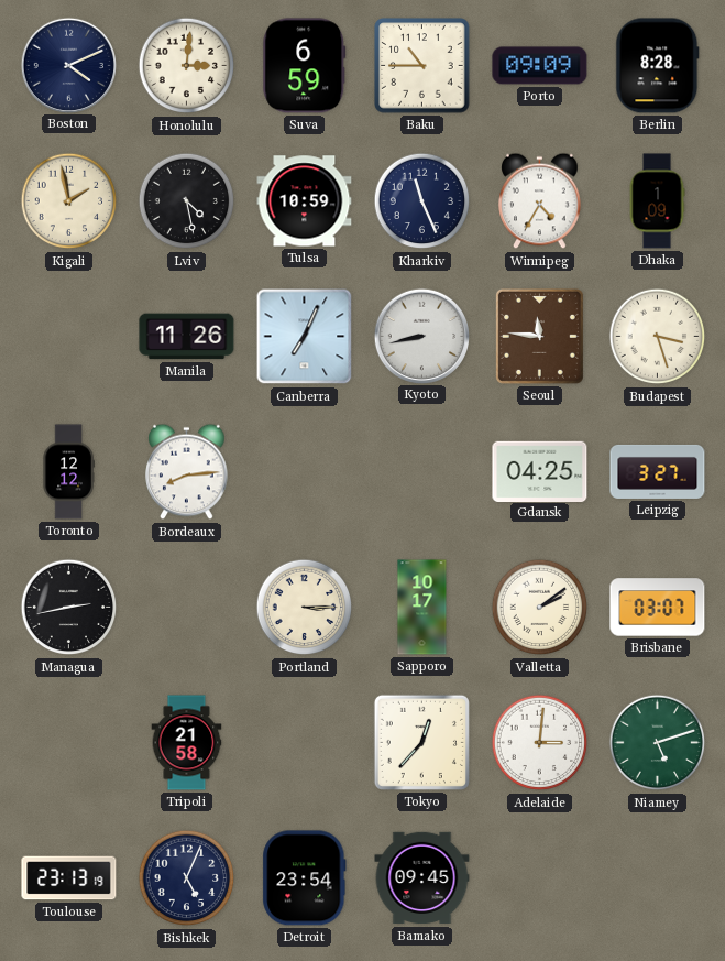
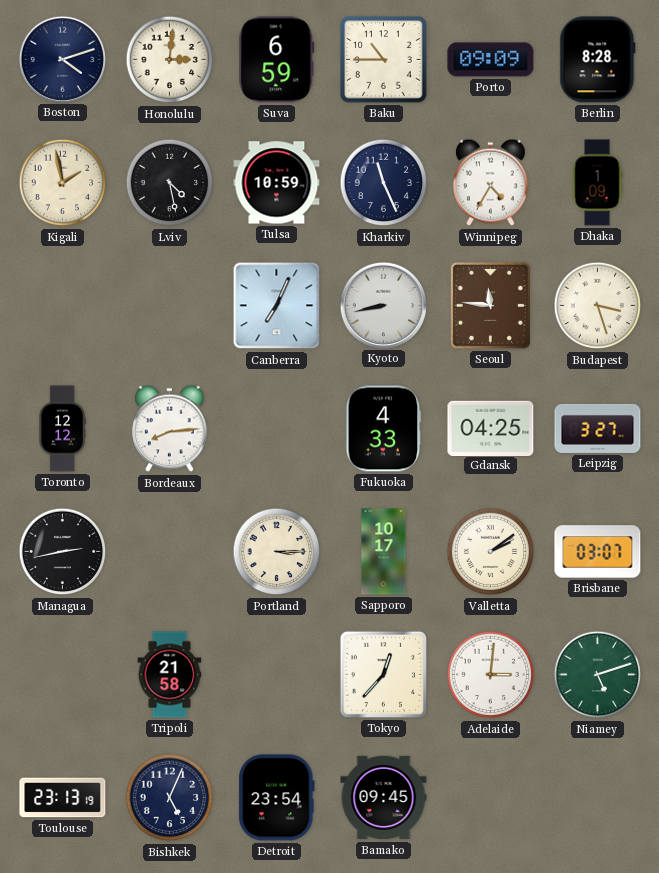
Boston: 4:11 -> 4:12 (62, 59)
Manila: 11:26 -> none (187, 337)
Fukuoka: none -> 4:33 (384, 429)
